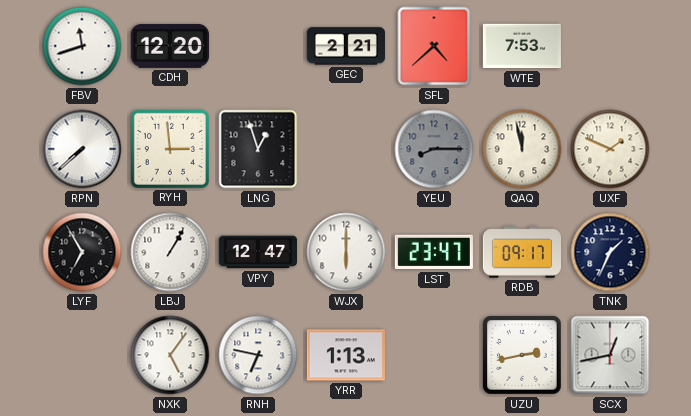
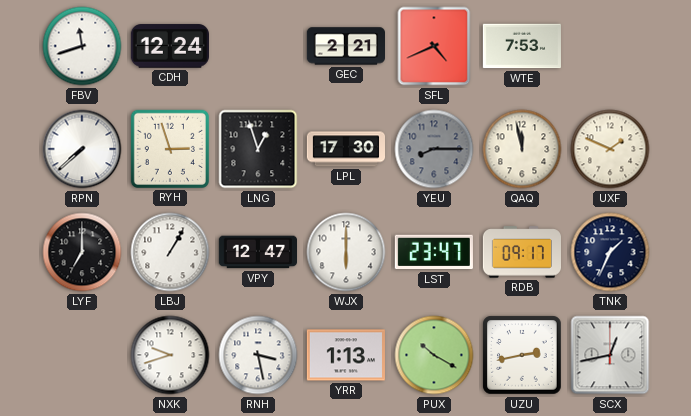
CDH: 12:20 -> 12:24 (170, 46)
SFL: 4:38 -> 4:41 (434, 46)
RYH: 2:59 -> 2:57 (170, 149)
LPL: none -> 17:30 (345, 149)
LYF: 6:55 -> 7:00 (82, 252)
NXK: 5:06 -> 9:42 (170, 355)
RNH: 6:47 -> 3:28 (258, 355)
PUX: none -> 10:20 (434, 355)
